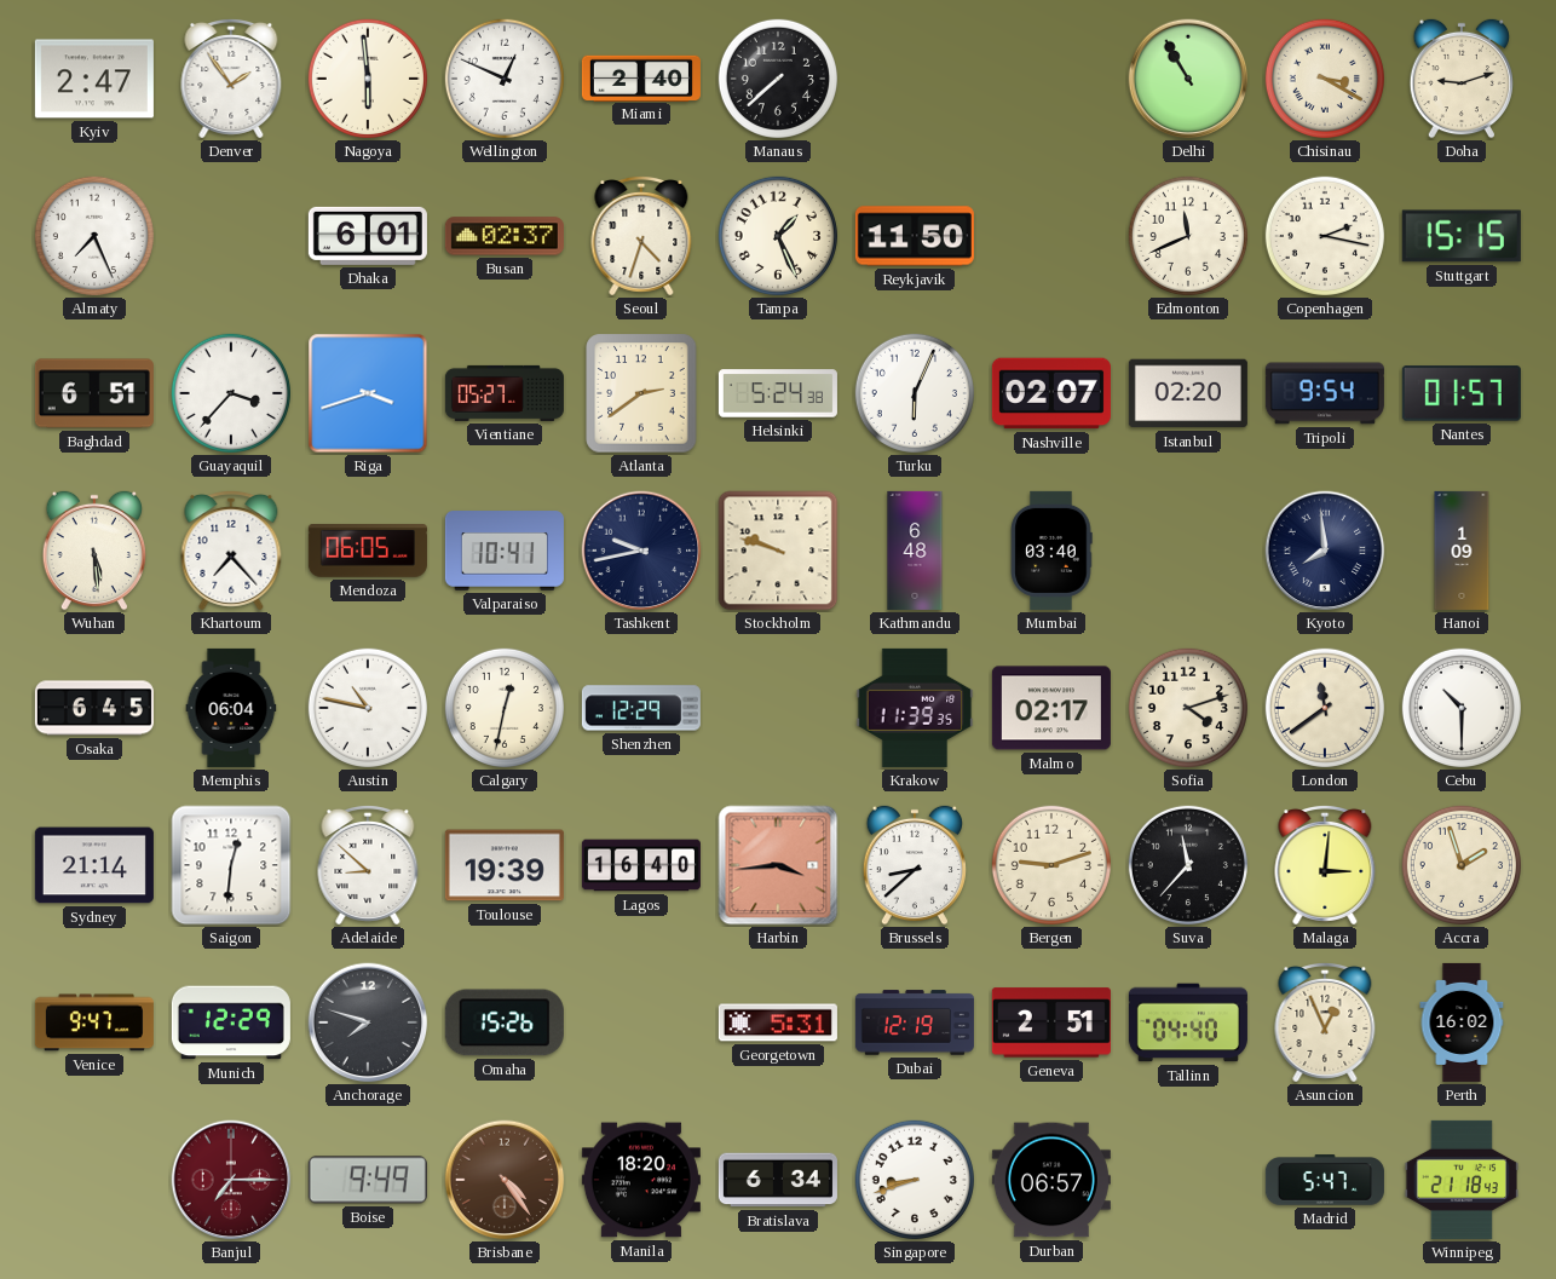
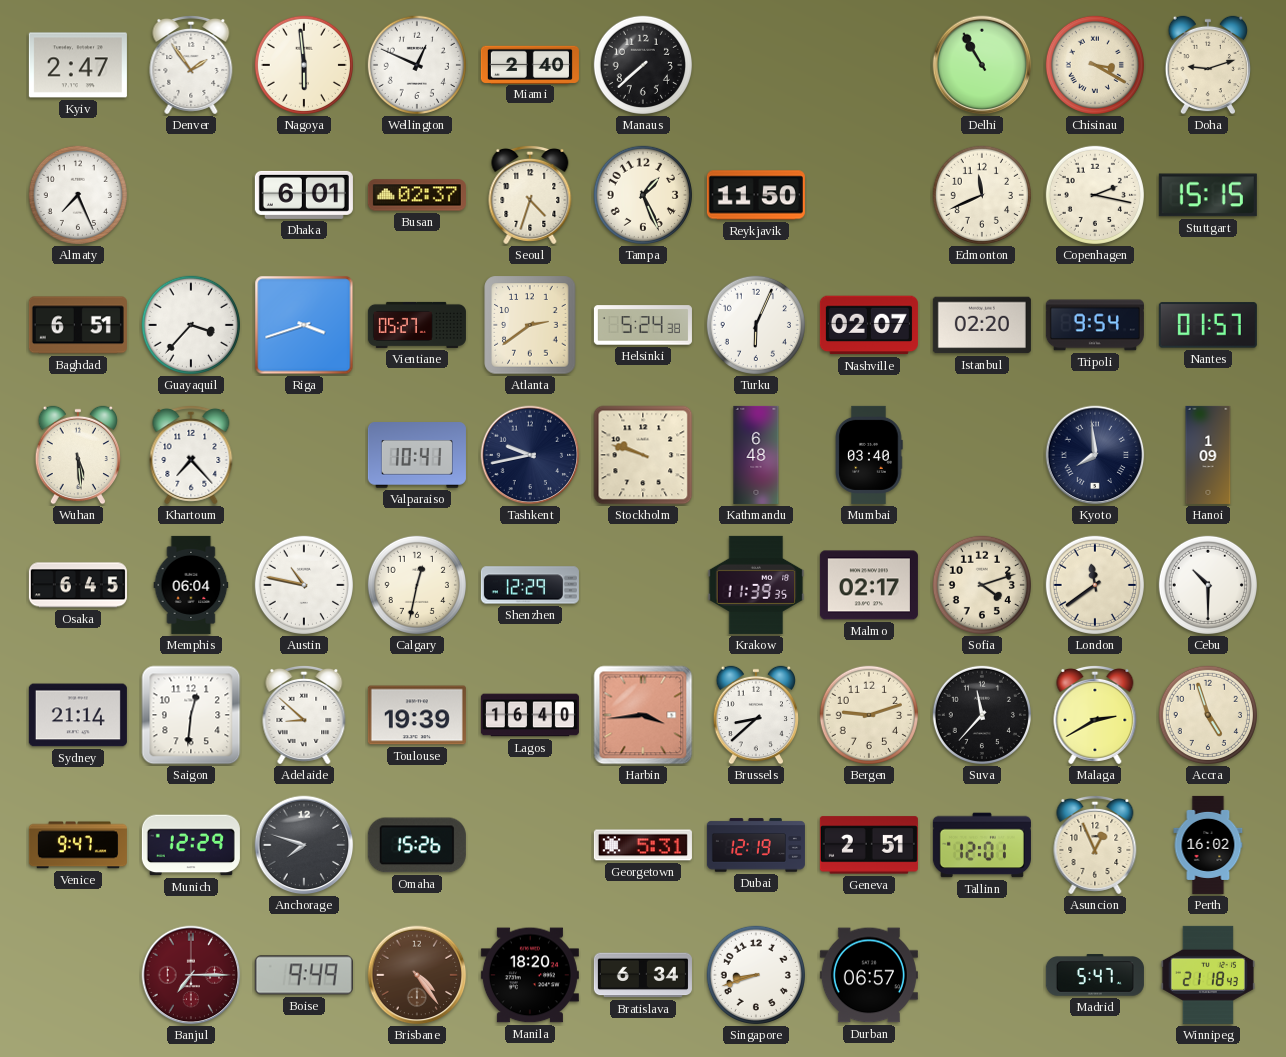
Mendoza: 06:05 -> none (368, 552)
Malaga: 3:01 -> 2:40 (1095, 716)
Accra: 1:57 -> 4:57 (1208, 715)
Tallinn: 04:40 -> 12:01 (982, 845)
